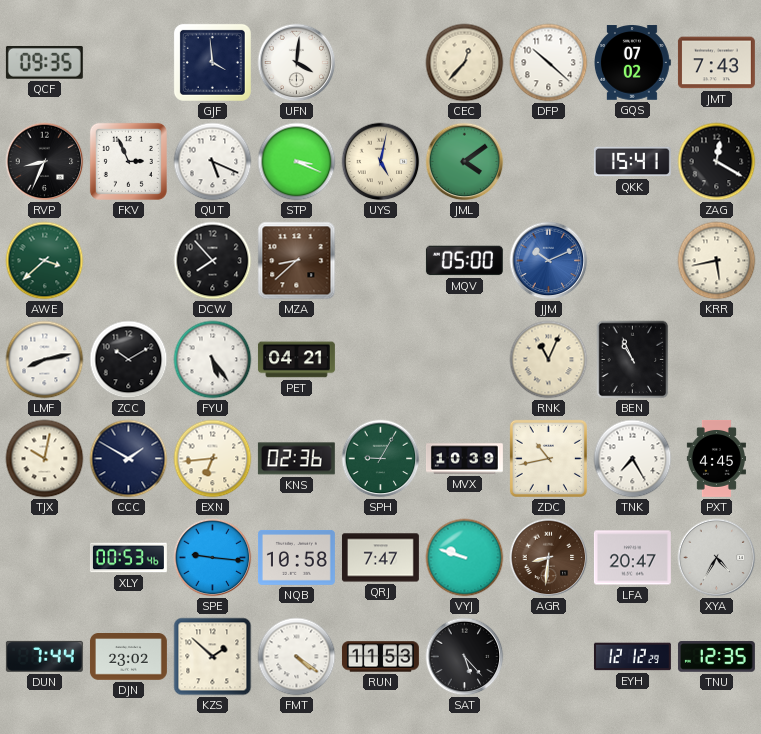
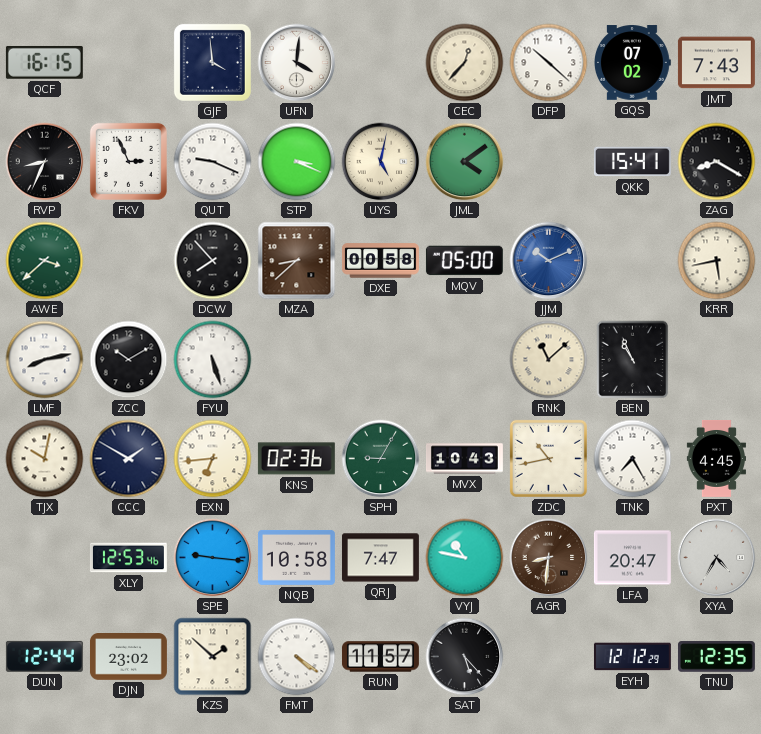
QCF: 09:35 -> 16:15 (44, 62)
QUT: 5:19 -> 9:19 (213, 162)
ZAG: 12:20 -> 8:20 (717, 162)
DXE: none -> 00:58 (380, 261)
FYU: 5:24 -> 5:27 (213, 360)
PET: 04:21 -> none (296, 360)
RNK: 11:04 -> 11:08 (549, 360)
MVX: 10:39 -> 10:43 (464, 459)
XLY: 00:53 -> 12:53 (128, 558)
VYJ: 9:48 -> 10:47 (465, 558)
DUN: 7:44 -> 12:44 (44, 656)
RUN: 11:53 -> 11:57 (380, 657)
